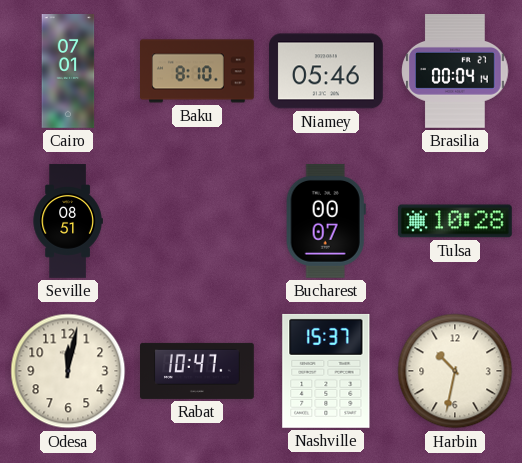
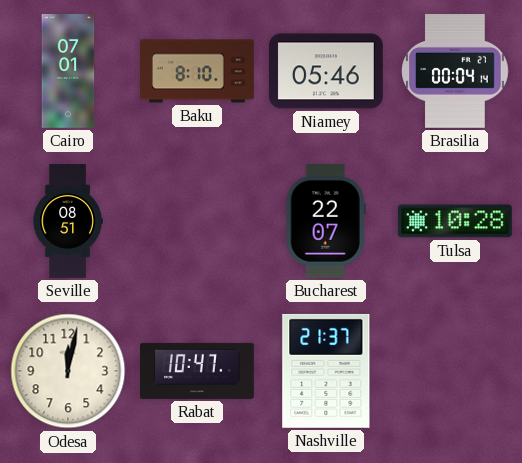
Bucharest: 00:07 -> 22:07 (326, 221)
Nashville: 15:37 -> 21:37 (326, 371)
Harbin: 10:32 -> none (455, 371)
